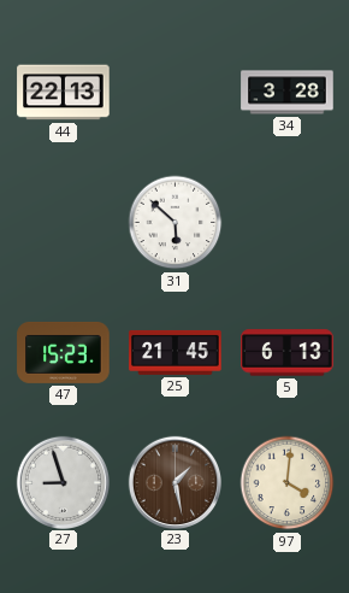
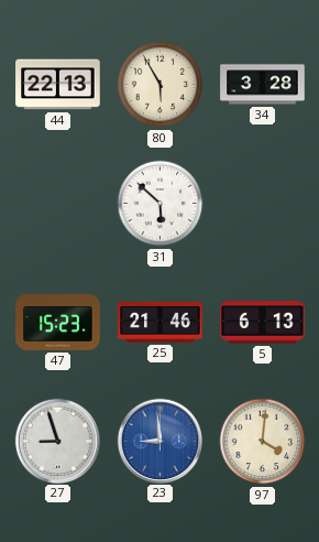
80: none -> 5:55 (161, 85)
25: 21:45 -> 21:46 (161, 322)
23: 1:28 -> 8:59 (159, 441)
23 dial: brown -> blue (159, 441)
